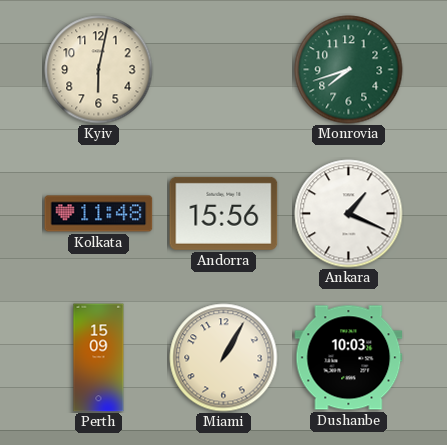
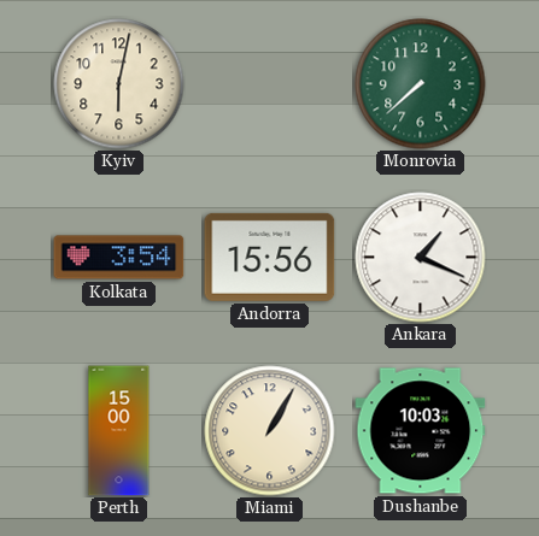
Monrovia: 7:42 -> 7:38 (421, 84)
Kolkata: 11:48 -> 3:54 (119, 258)
Perth: 15:09 -> 15:00 (119, 431)
